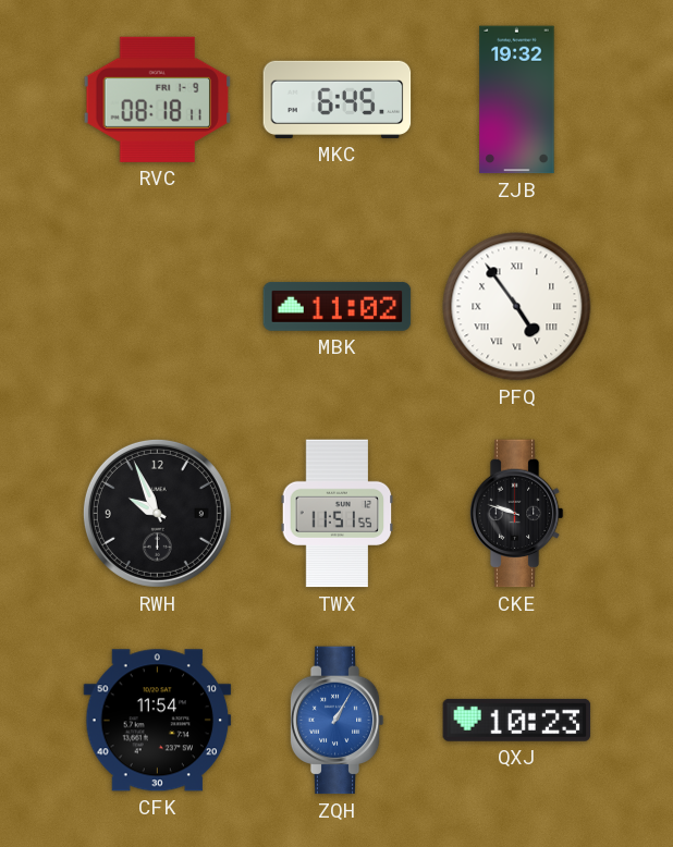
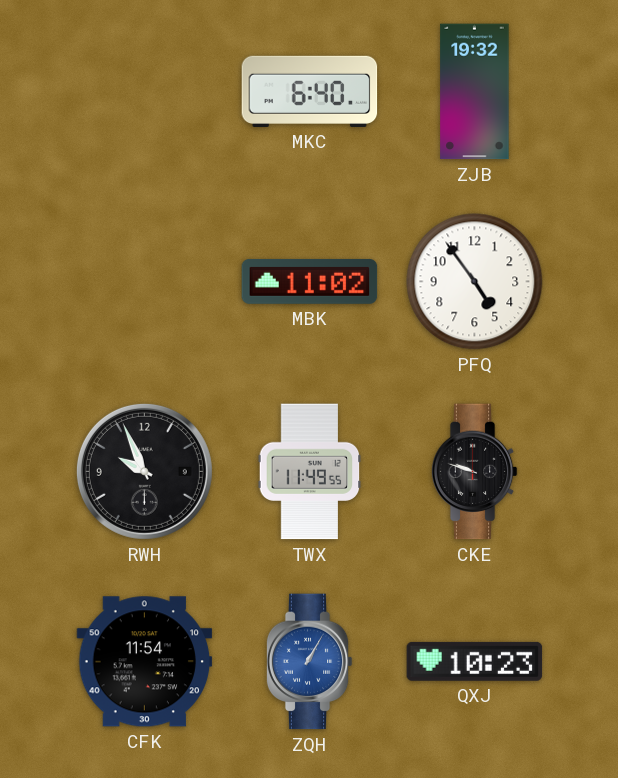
RVC: 08:18 -> none (158, 99)
MKC: 6:45 -> 6:40 (310, 91)
PFQ numerals: Roman -> Arabic (475, 282)
TWX: 11:51 -> 11:49 (310, 472)
